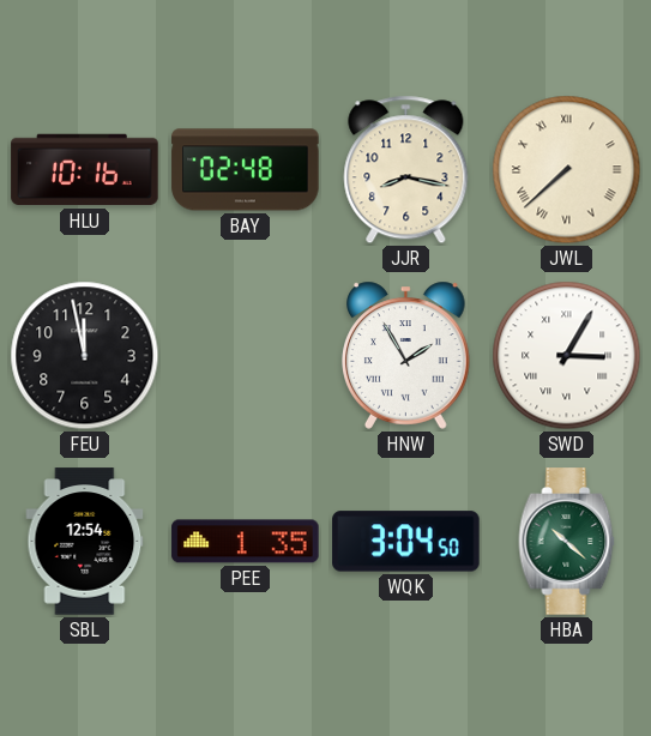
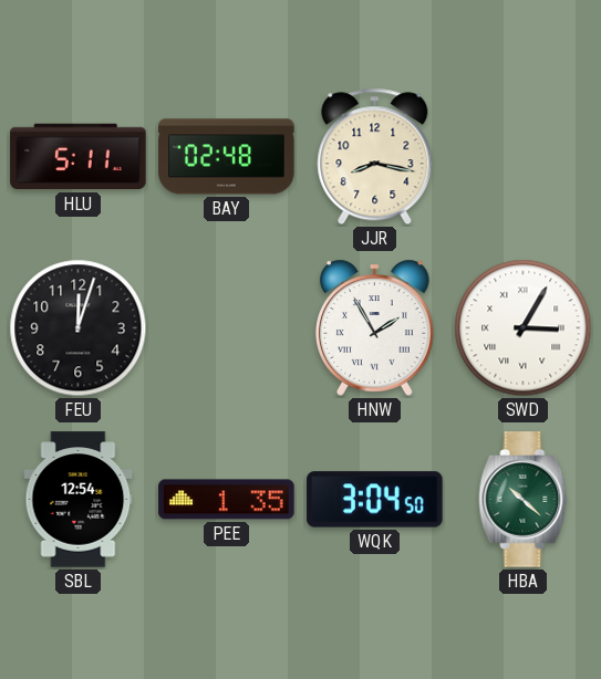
HLU: 10:16 -> 5:11 (79, 157)
JWL: 7:38 -> none (567, 170)
FEU: 11:58 -> 12:03 (79, 328)
